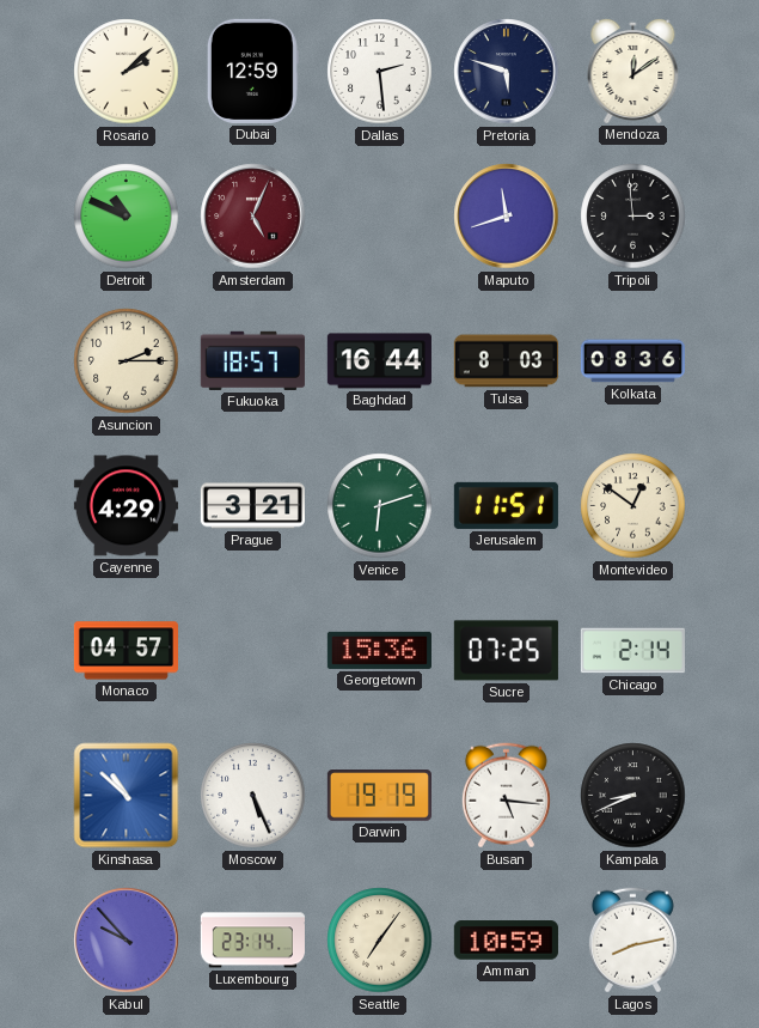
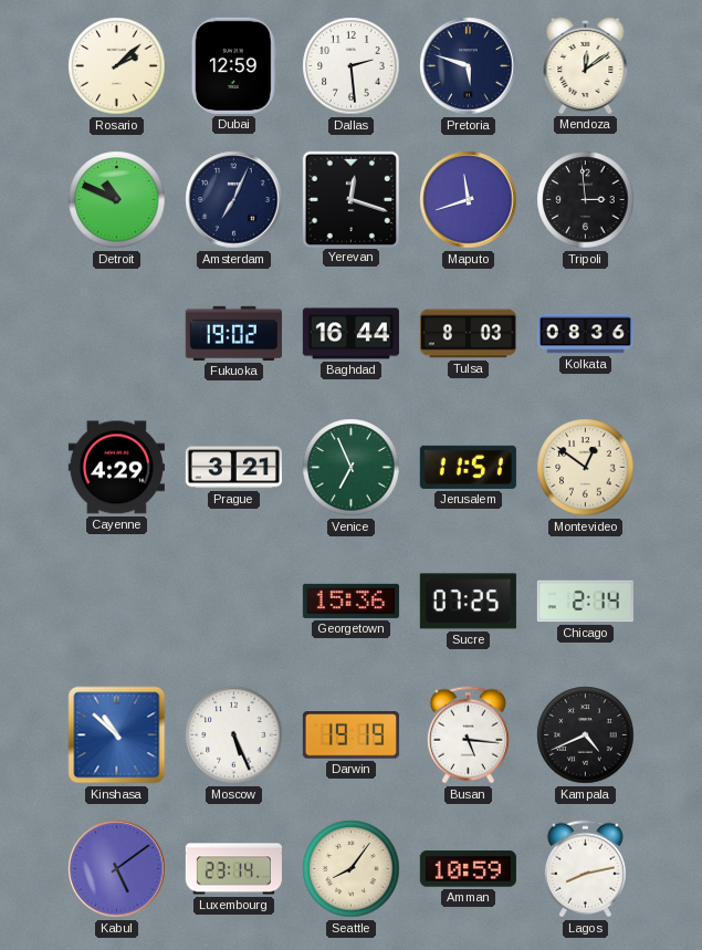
Amsterdam: 5:04 -> 7:04 (234, 200)
Amsterdam dial: burgundy -> navy (234, 200)
Yerevan: none -> 12:18 (350, 199)
Asuncion: 2:15 -> none (127, 361)
Fukuoka: 18:57 -> 19:02 (233, 333)
Venice: 6:12 -> 6:56 (352, 468)
Monaco: 04:57 -> none (126, 651)
Kampala: 8:41 -> 4:41 (586, 735)
Kabul: 9:53 -> 5:09 (117, 869)
Seattle: 7:06 -> 8:06 (352, 869)
